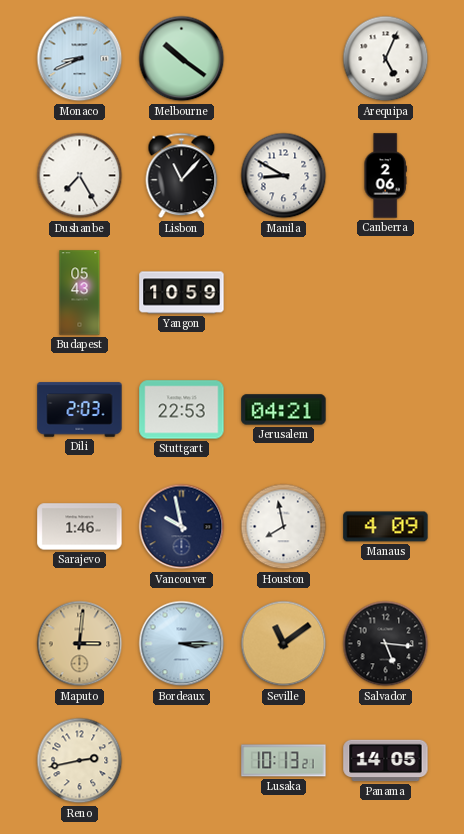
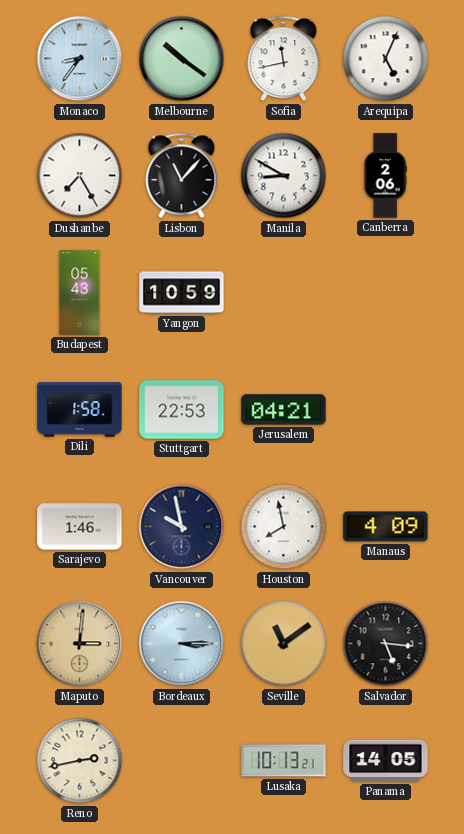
Monaco: 8:41 -> 8:36 (80, 59)
Sofia: none -> 11:43 (284, 59)
Dili: 2:03 -> 1:58 (80, 410)
